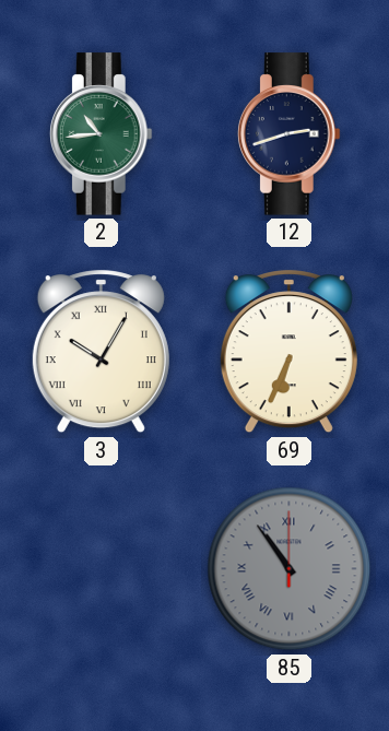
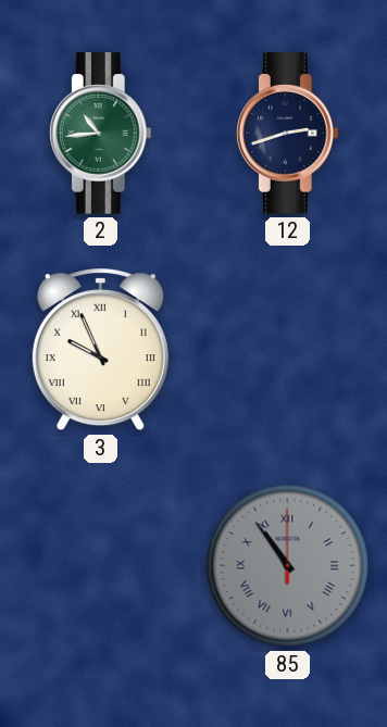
3: 10:05 -> 9:56 (100, 350)
69: 6:34 -> none (288, 352)
